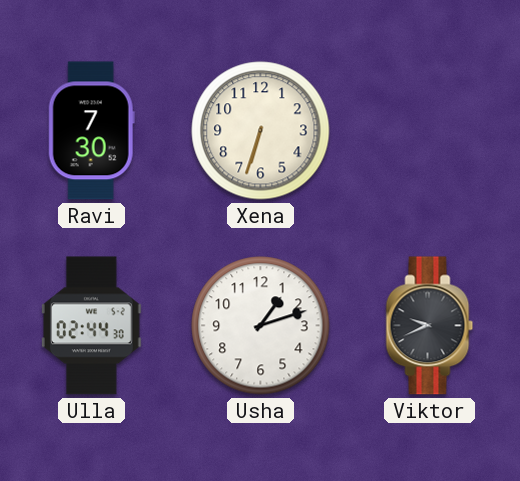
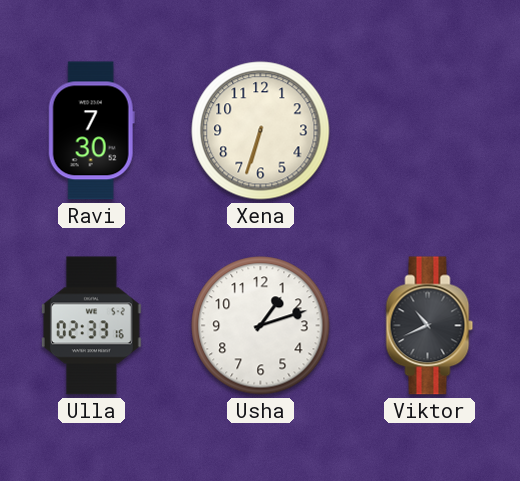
Ulla: 02:44 -> 02:33 (91, 326)
Viktor: 9:41 -> 10:41 (430, 326)
